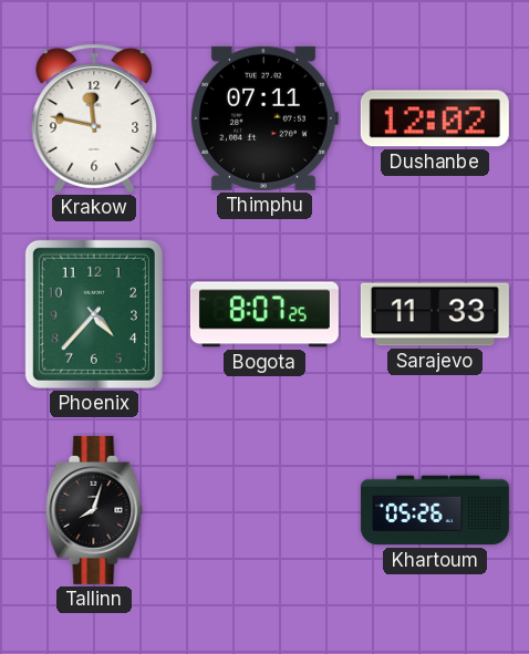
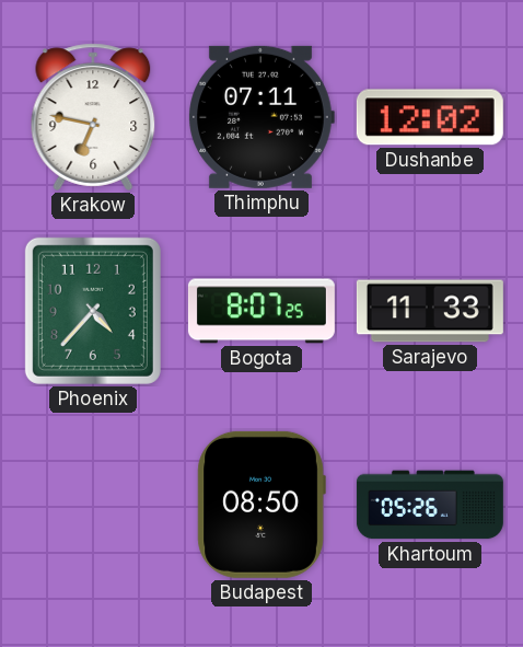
Krakow: 11:47 -> 6:47 (93, 117)
Tallinn: 8:03 -> none (94, 510)
Budapest: none -> 08:50 (261, 505)
